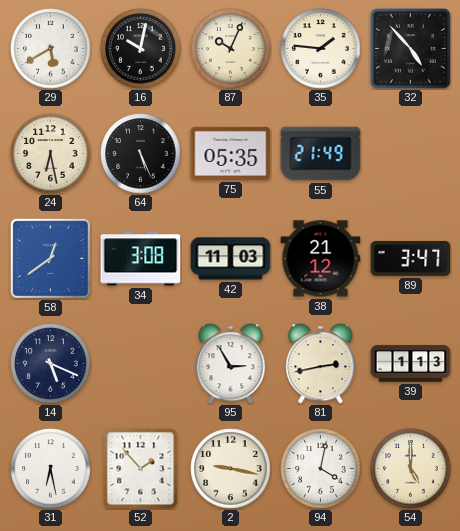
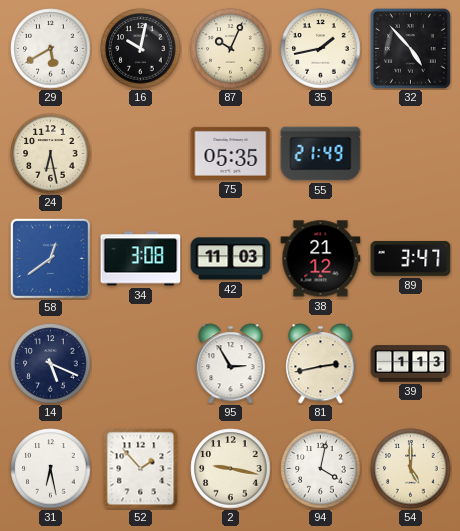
35: 1:46 -> 1:43 (321, 49)
64: 5:26 -> none (141, 154)
